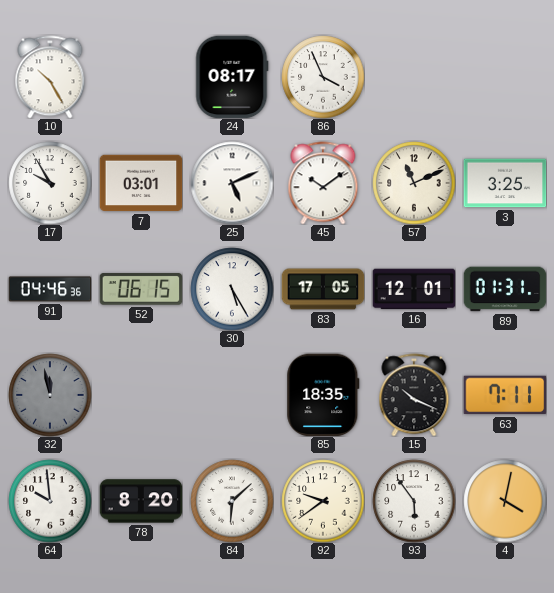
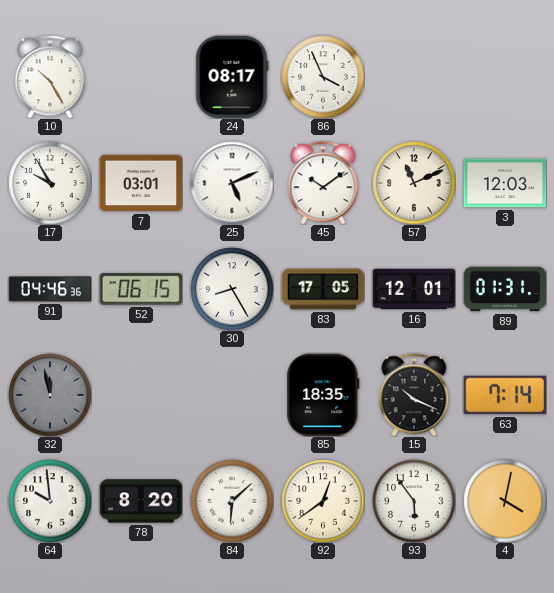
3: 3:25 -> 12:03 (505, 183)
30: 5:25 -> 8:25 (232, 289)
63: 7:11 -> 7:14 (505, 395)
92: 9:39 -> 12:39 (323, 501)
